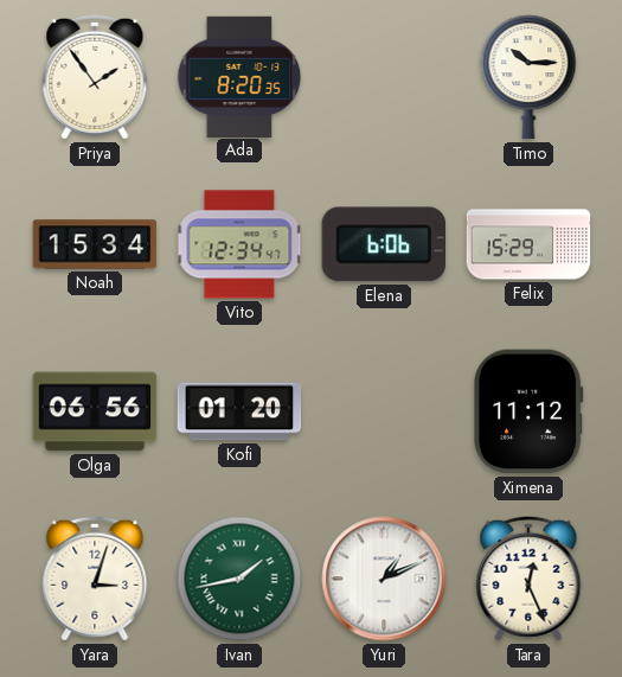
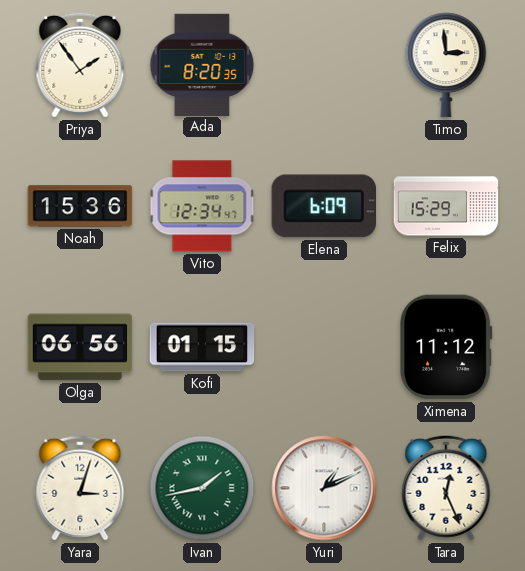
Timo: 10:15 -> 2:59 (446, 65)
Noah: 15:34 -> 15:36 (80, 206)
Elena: 6:06 -> 6:09 (323, 206)
Kofi: 01:20 -> 01:15 (202, 347)
